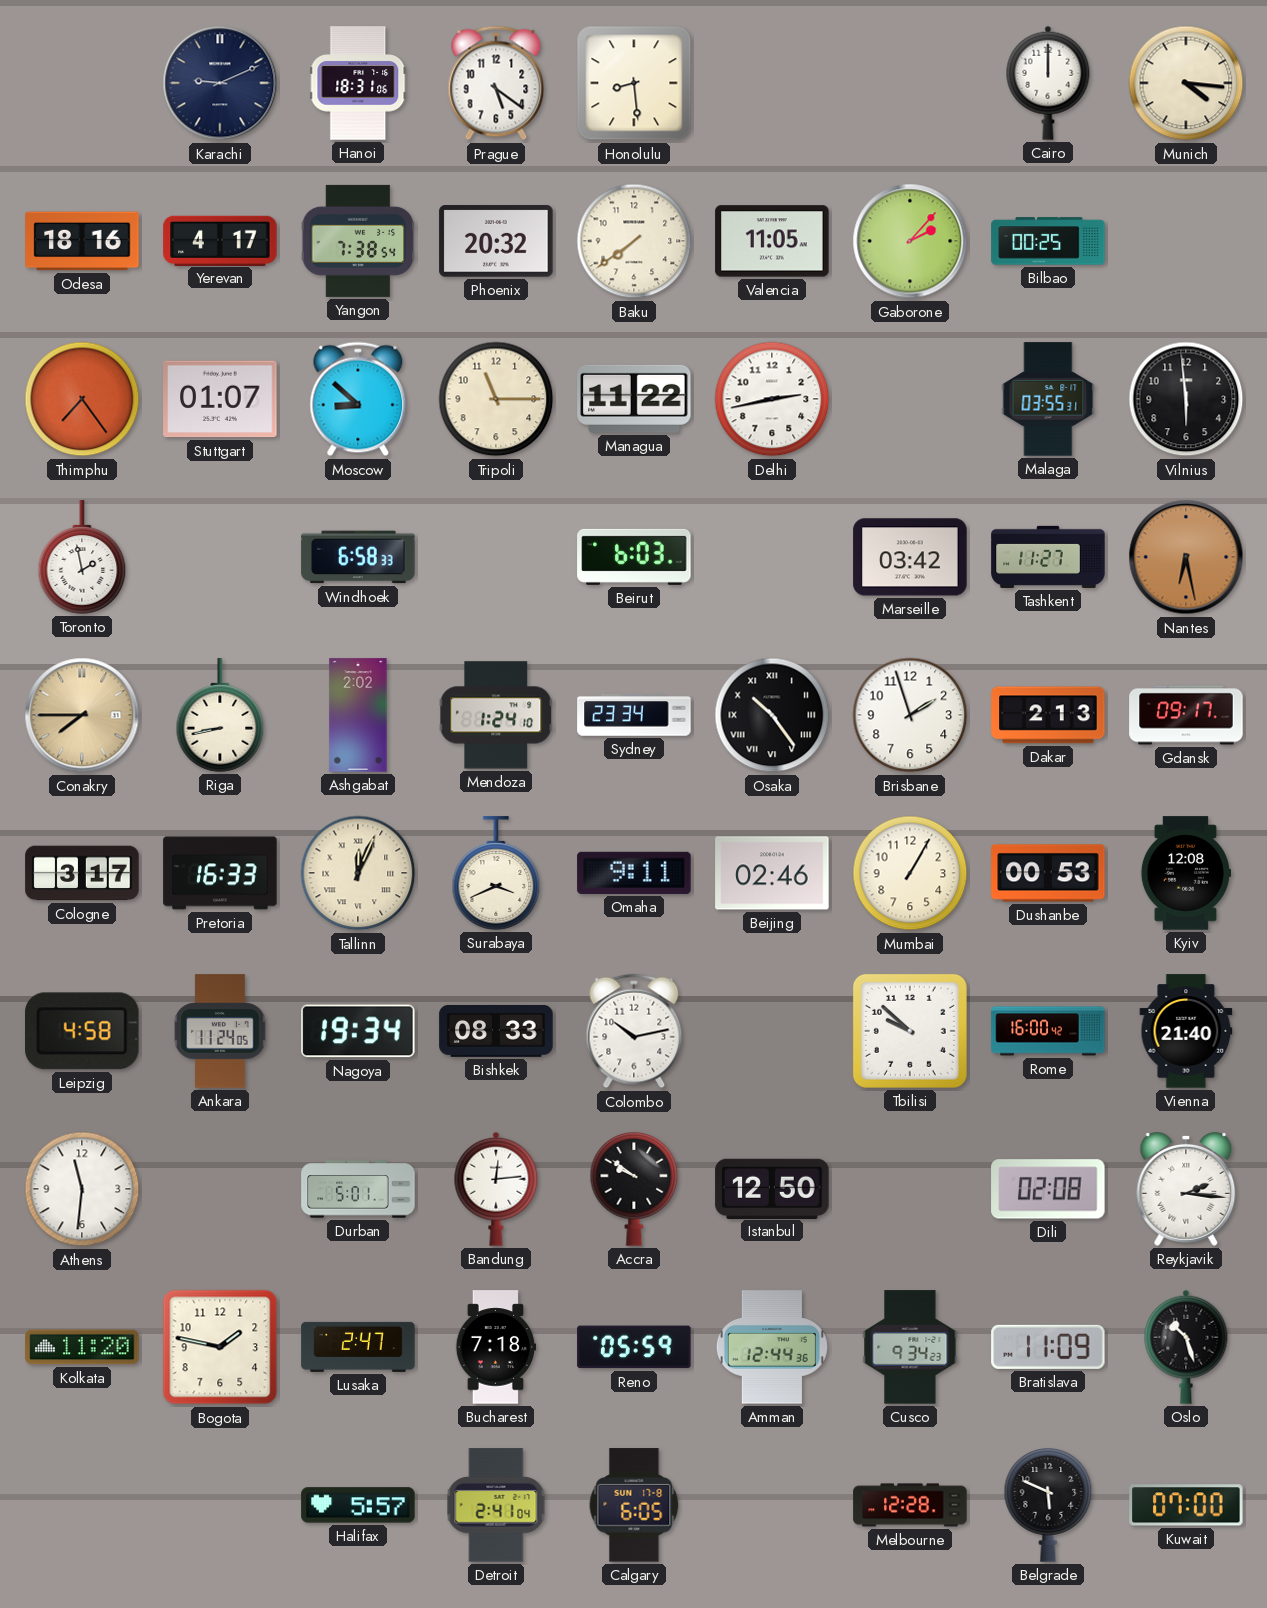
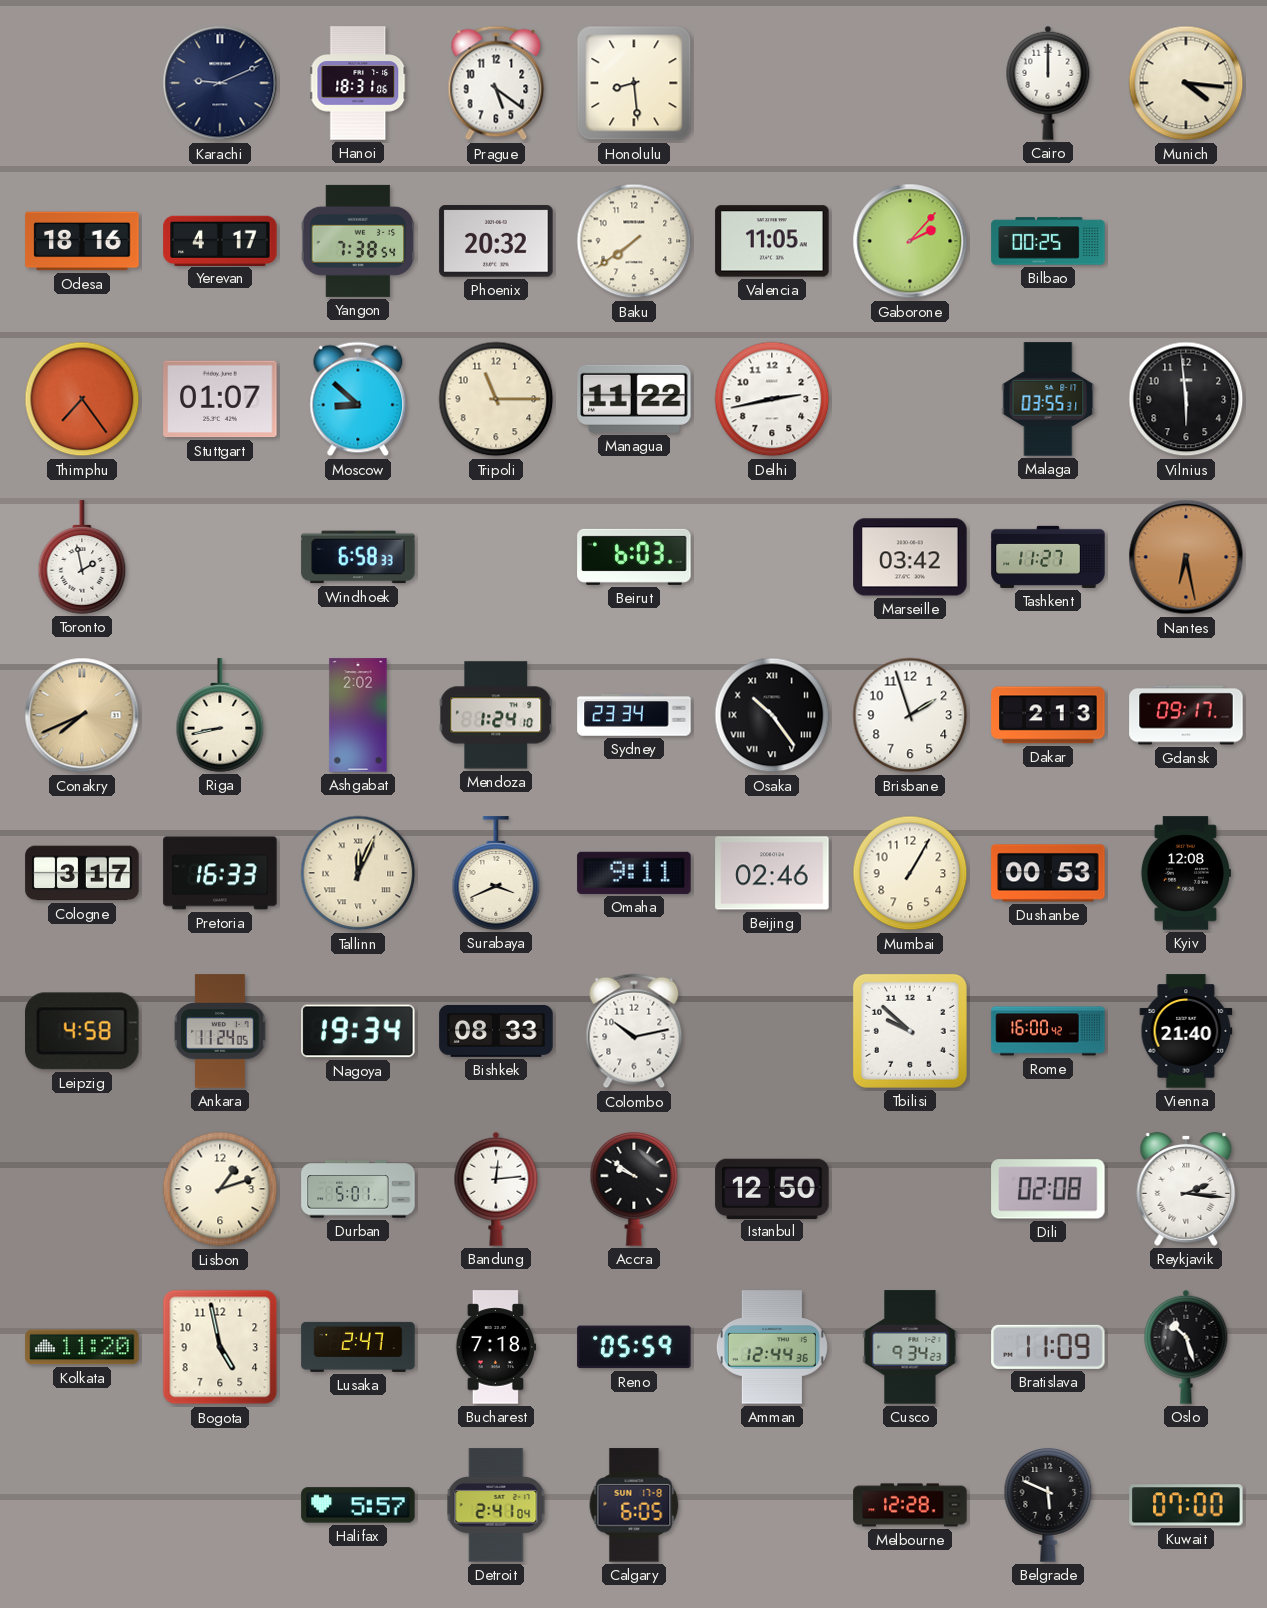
Conakry: 7:45 -> 7:41 (82, 715)
Athens: 11:31 -> none (82, 1189)
Lisbon: none -> 1:12 (220, 1189)
Bogota: 1:47 -> 4:58 (220, 1347)
